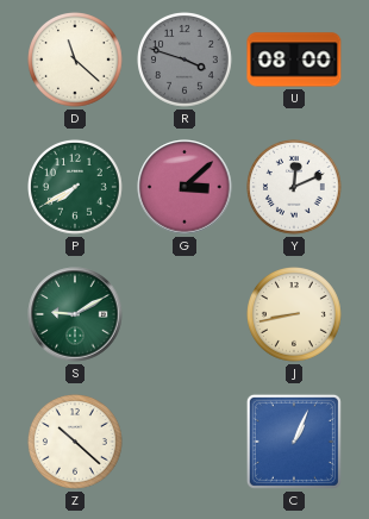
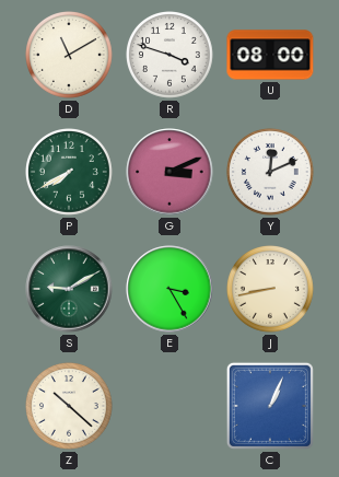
D: 11:22 -> 11:10 (70, 56)
R dial: grey -> white (171, 56)
G: 3:08 -> 3:11 (169, 172)
E: none -> 3:25 (169, 289)
